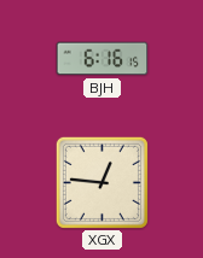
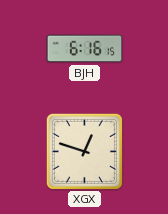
XGX: 12:46 -> 12:48 (84, 151)
